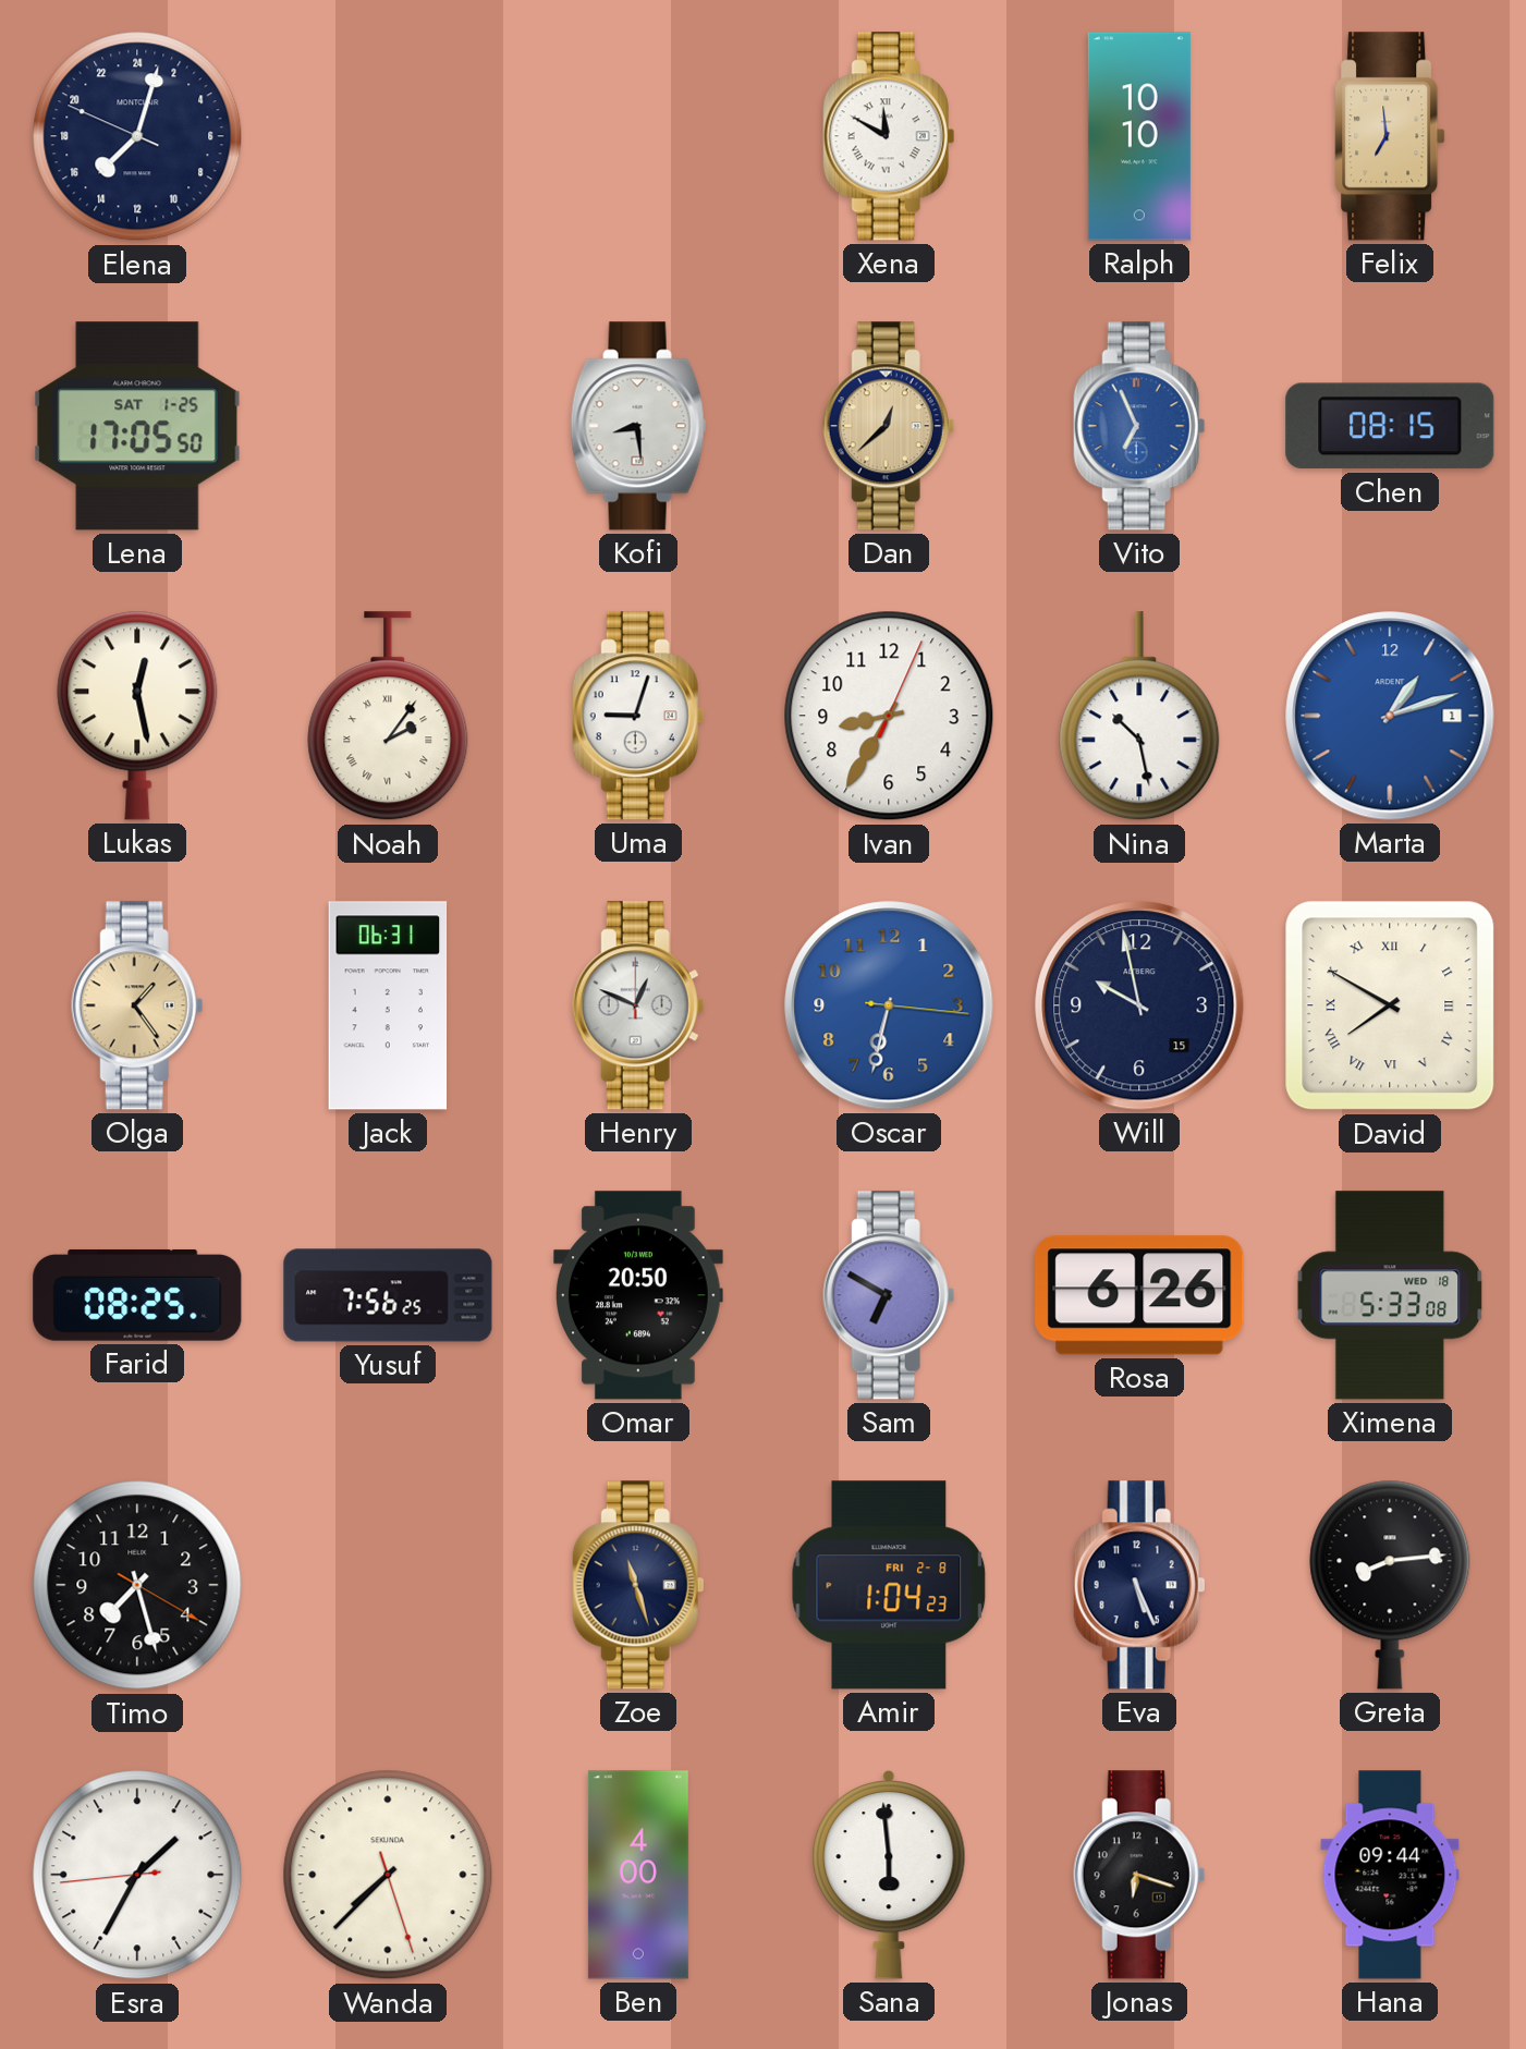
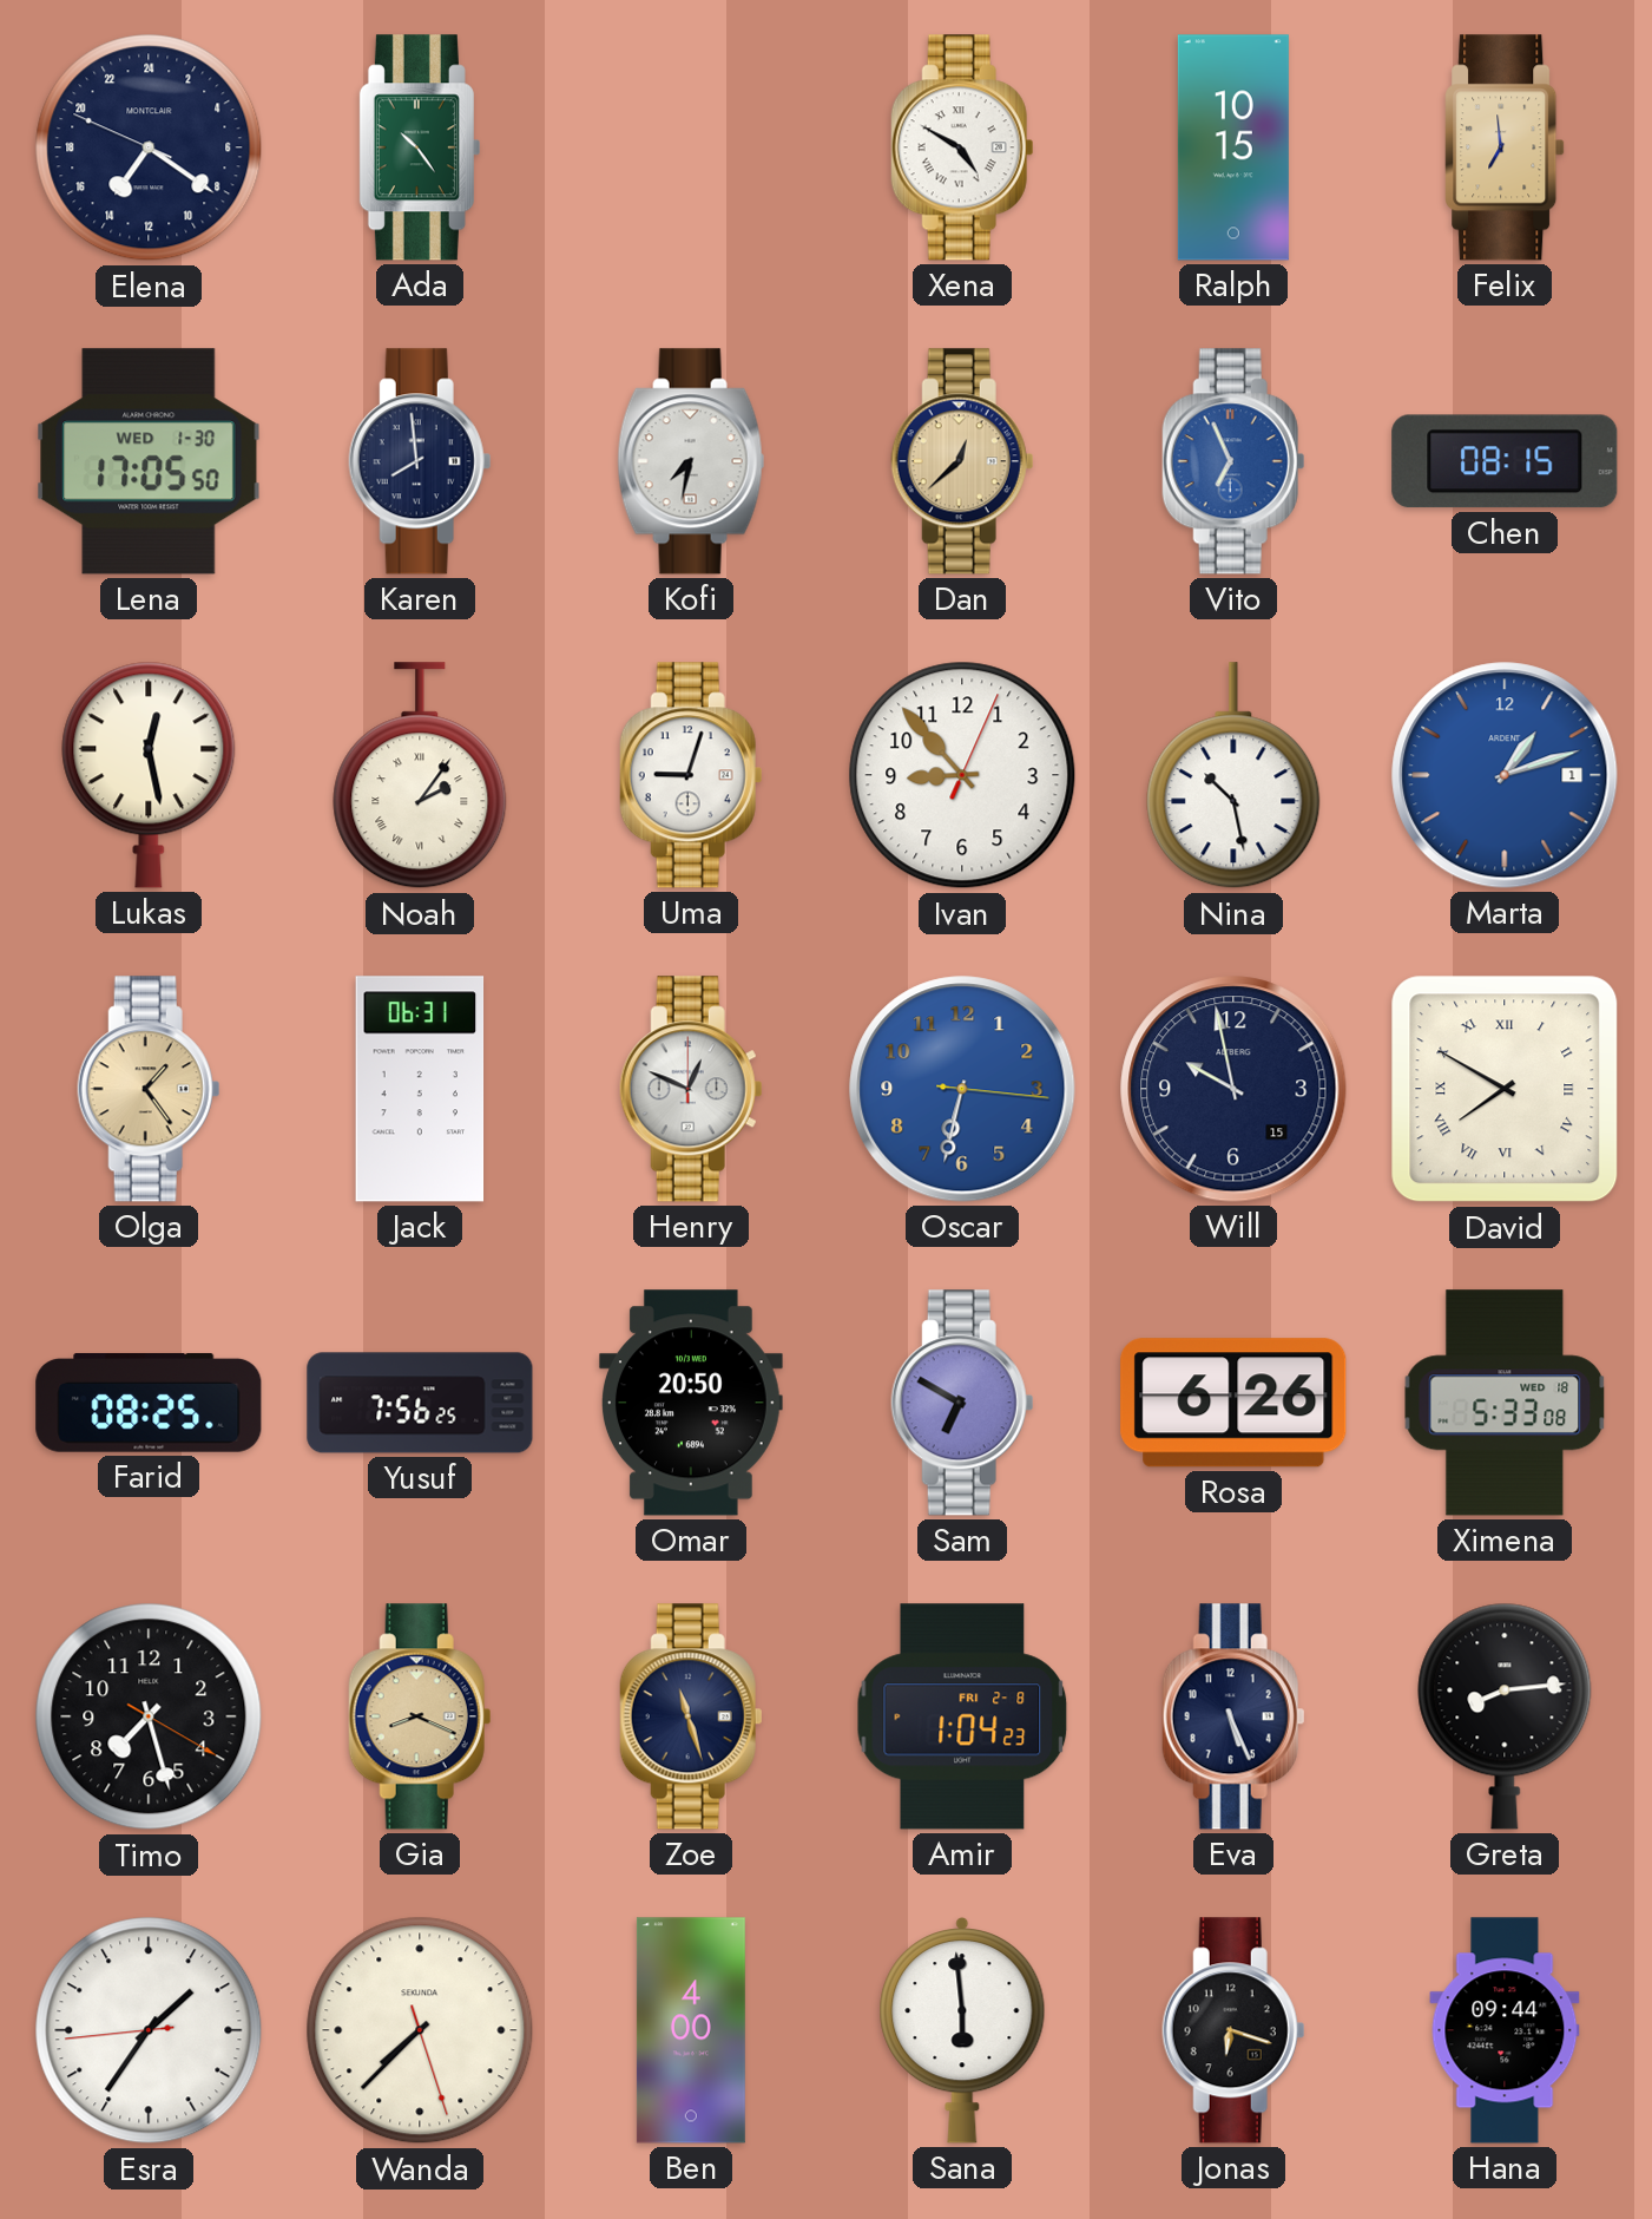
Elena: 15:02 -> 14:20 (149, 147)
Ada: none -> 10:24 (420, 147)
Xena: 11:50 -> 4:50 (962, 147)
Ralph: 10:10 -> 10:15 (1233, 147)
Lena date: SAT 1-25 -> WED 1-30 (149, 461)
Karen: none -> 7:59 (420, 461)
Kofi: 8:29 -> 7:32 (691, 461)
Ivan: 8:35 -> 8:53 (962, 775)
Gia: none -> 8:19 (420, 1716)
Esra: 1:34 -> 1:35 (149, 2030)
